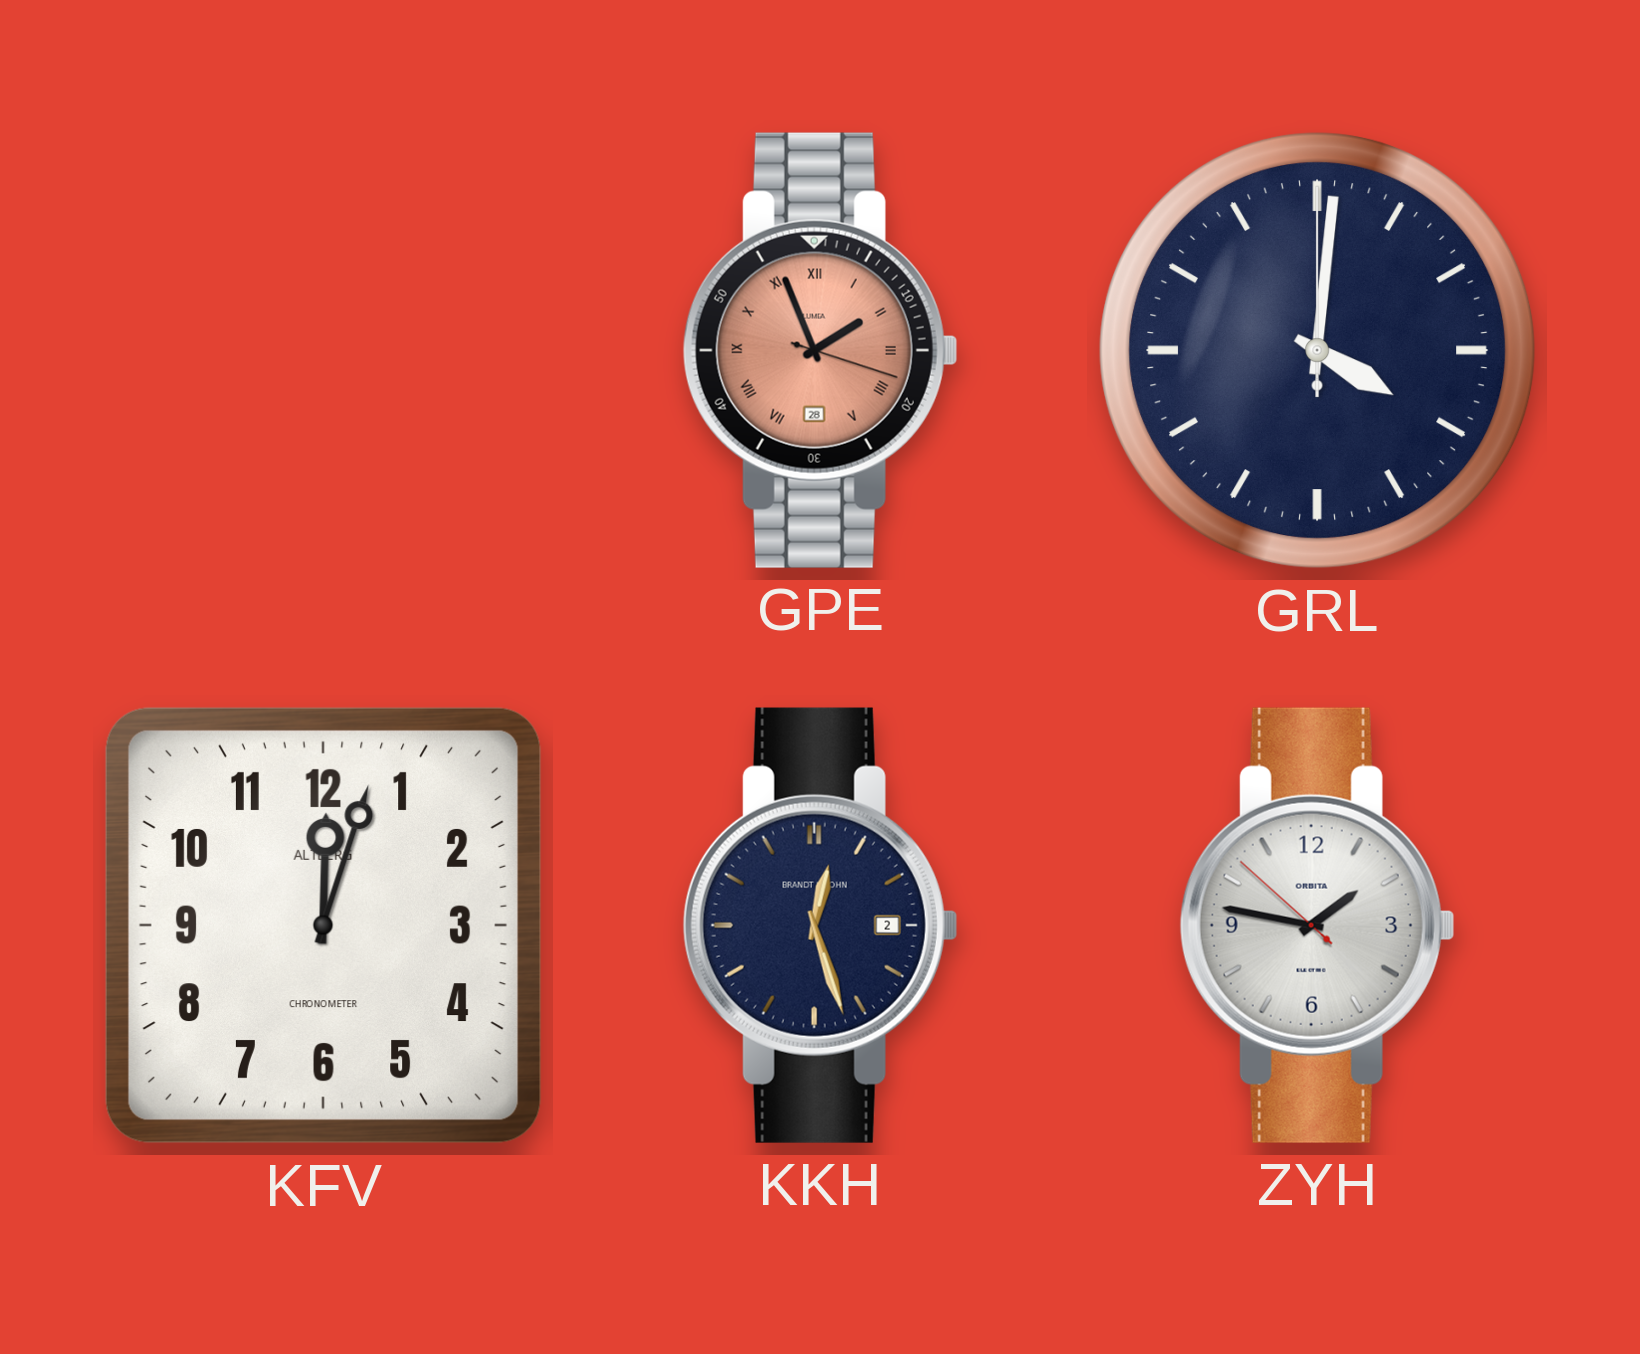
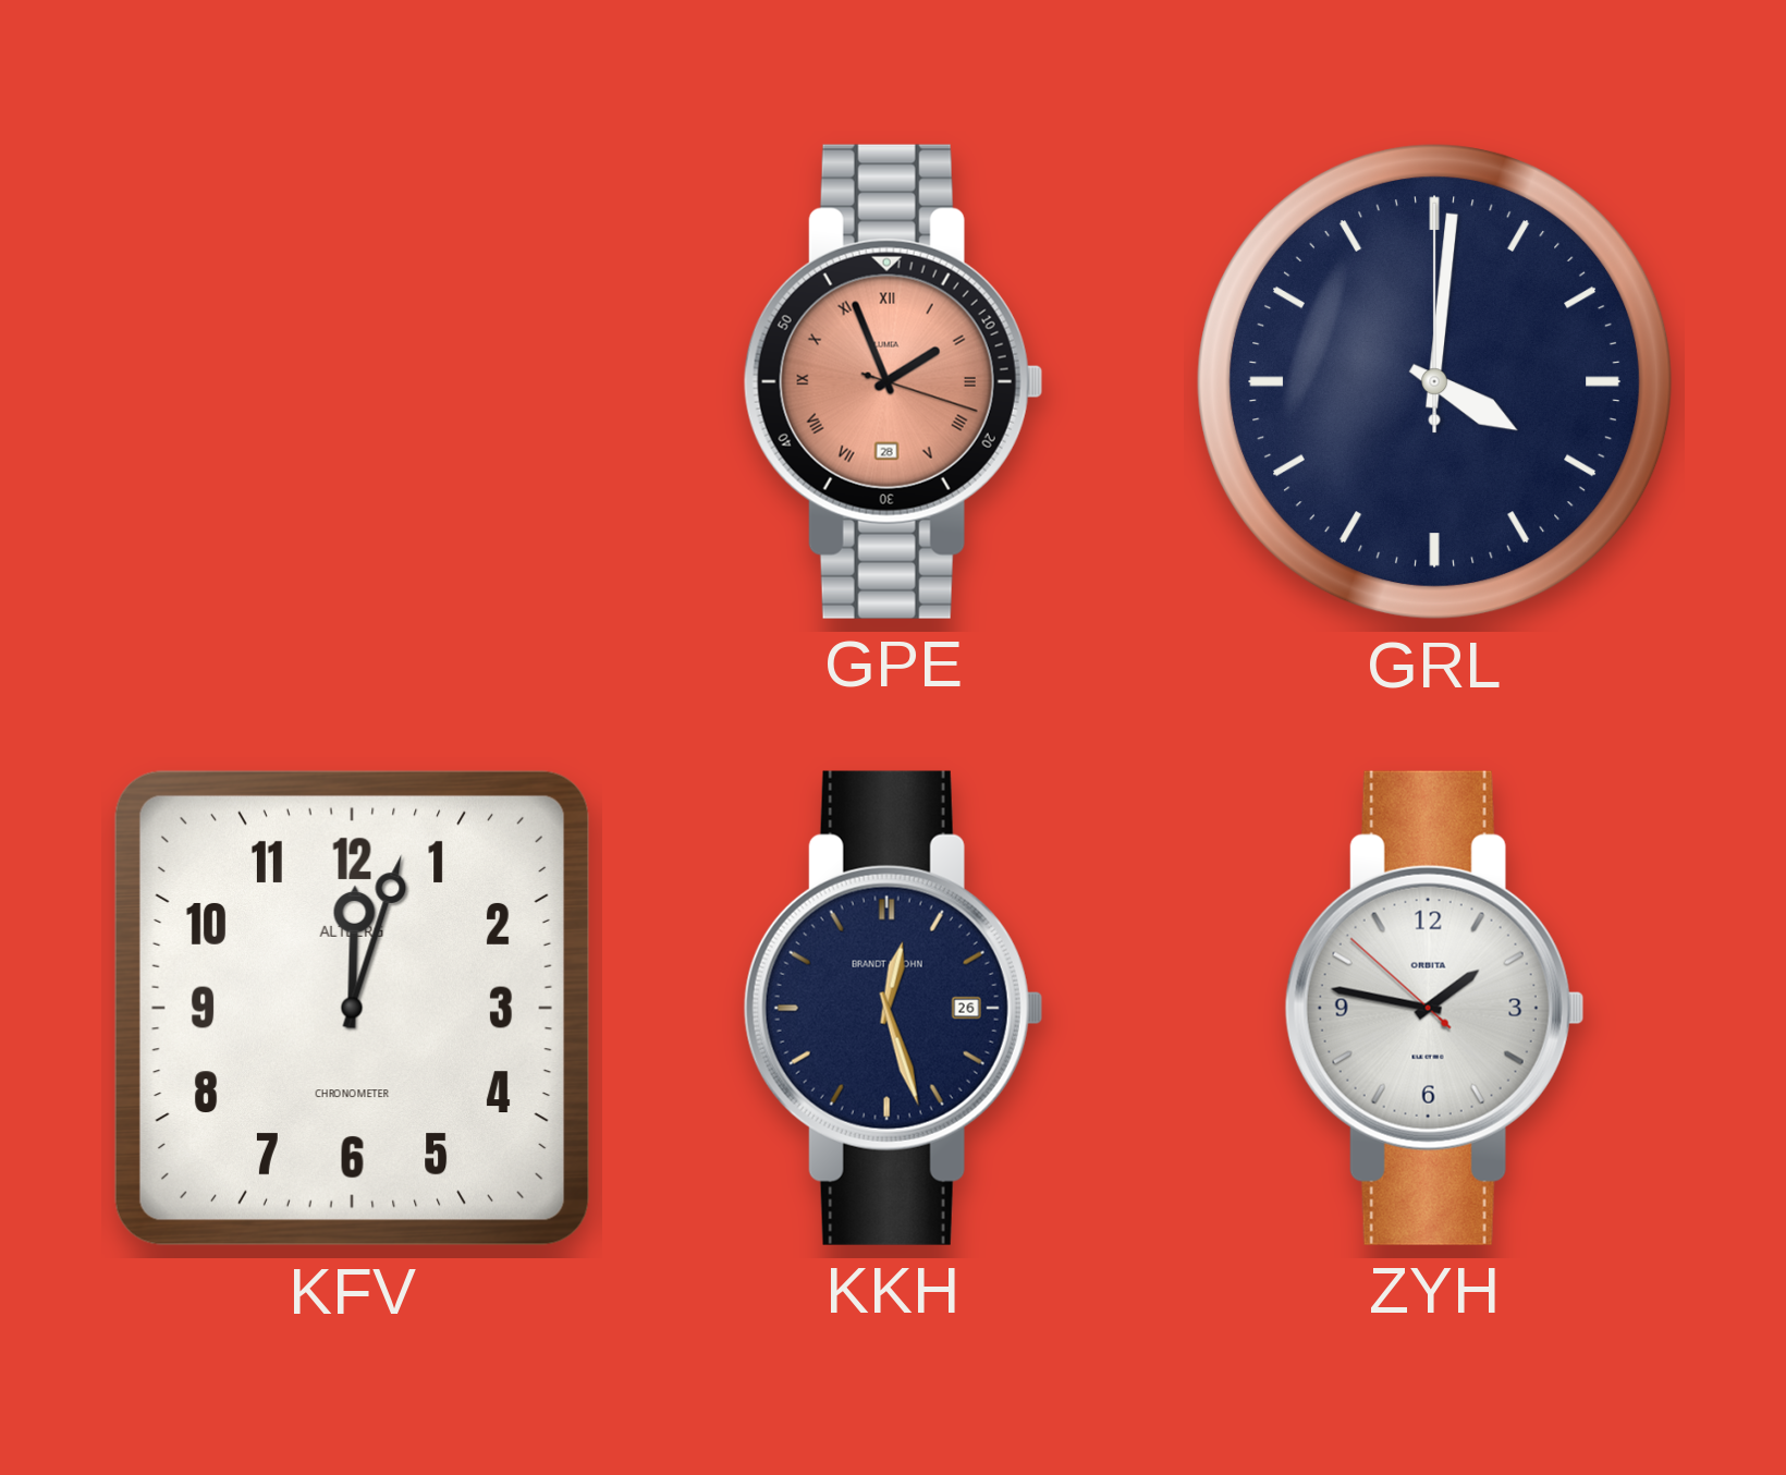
KKH date: 2 -> 26 (893, 1008)
